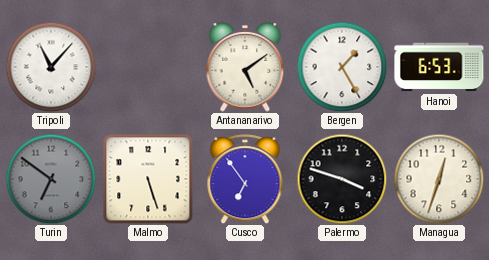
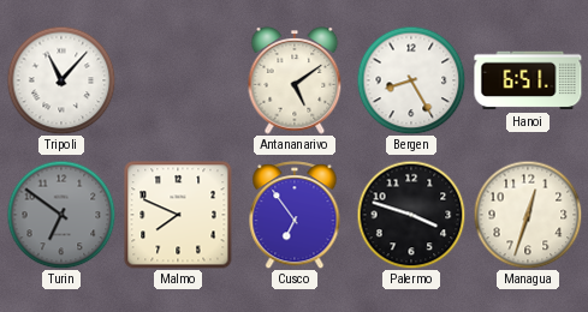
Bergen: 1:25 -> 8:25 (411, 80)
Hanoi: 6:53 -> 6:51 (528, 80)
Malmo: 5:27 -> 7:49 (178, 215)
